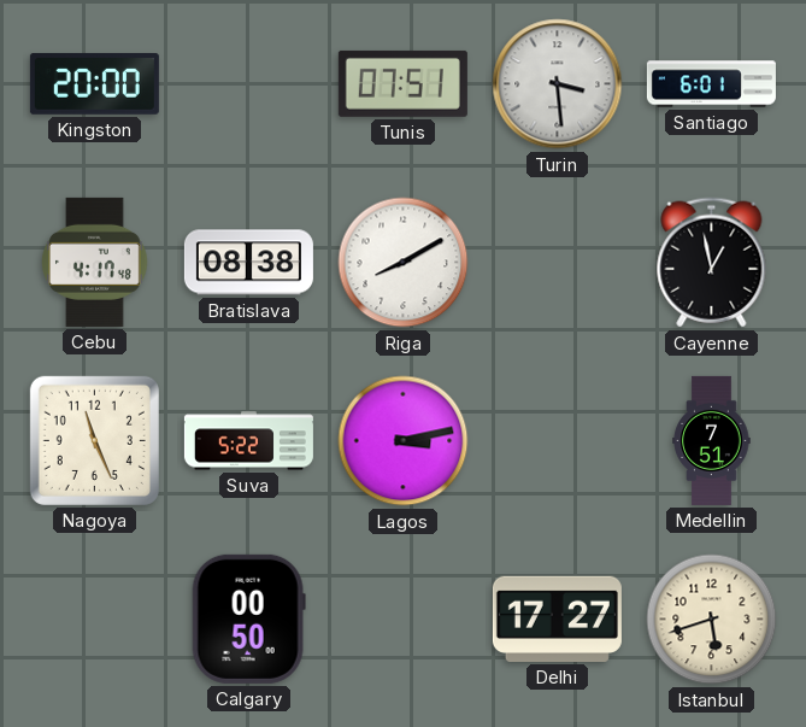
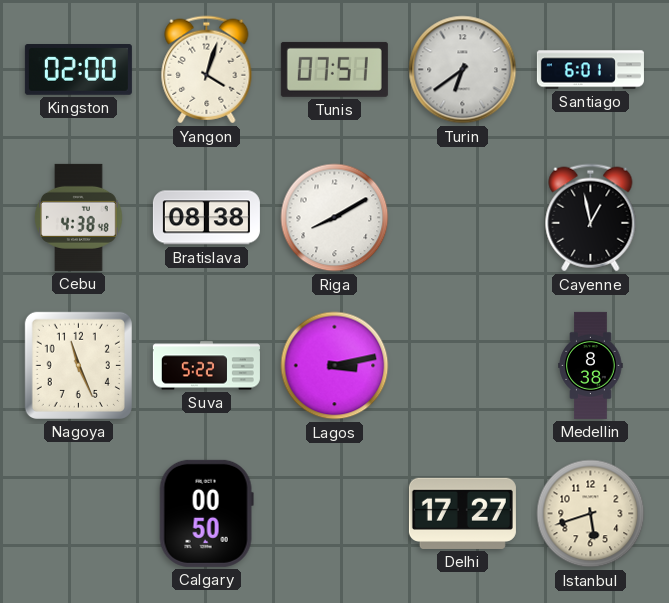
Kingston: 20:00 -> 02:00 (78, 70)
Yangon: none -> 4:03 (207, 70)
Turin: 3:29 -> 6:39 (463, 70)
Cebu: 4:17 -> 4:38 (79, 217)
Medellin: 7:51 -> 8:38 (591, 365)
